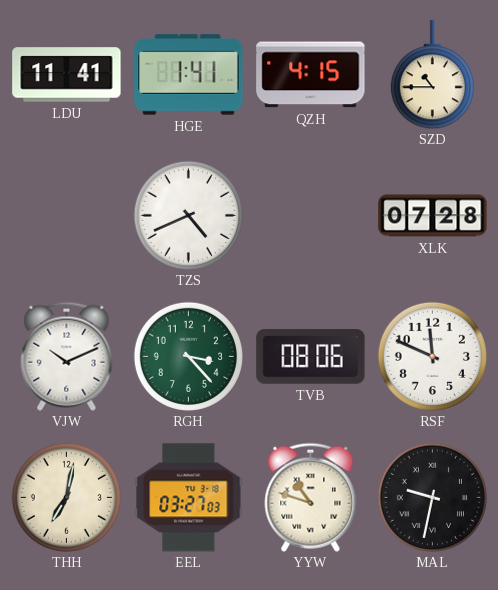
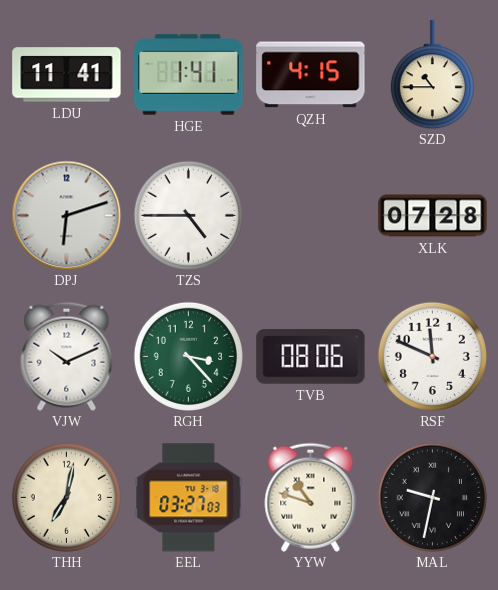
DPJ: none -> 6:12 (66, 215)
TZS: 4:41 -> 4:45 (188, 215)
